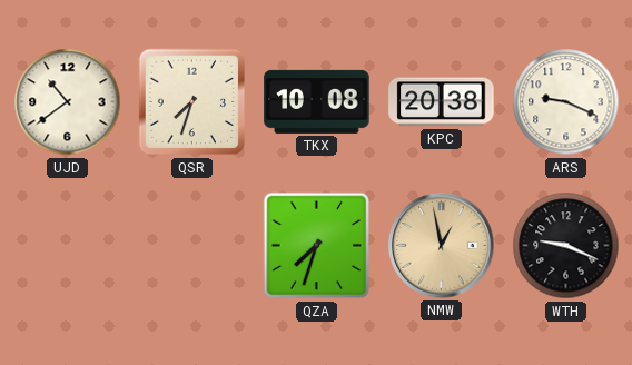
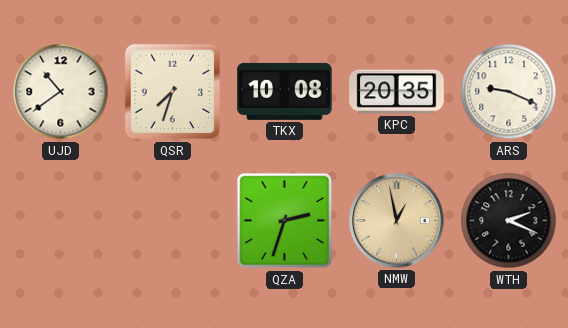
KPC: 20:38 -> 20:35 (397, 92)
QZA: 7:33 -> 2:33 (285, 221)
WTH: 9:19 -> 2:19 (509, 221)
